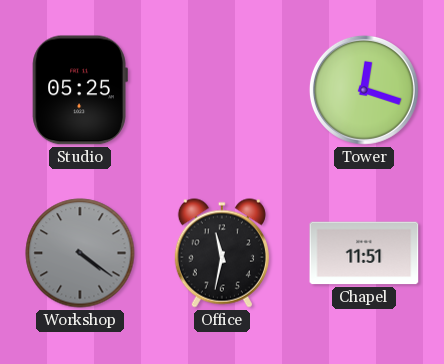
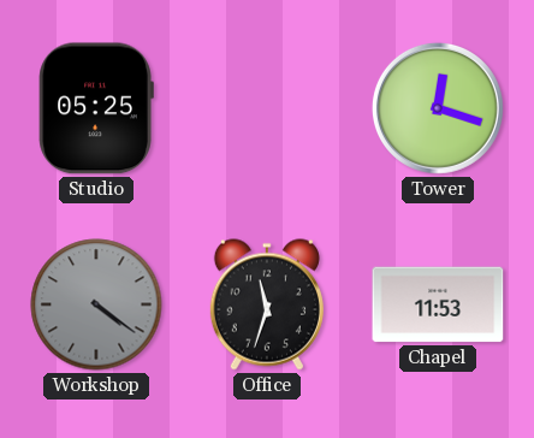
Office: 11:32 -> 11:33 (267, 304)
Chapel: 11:51 -> 11:53 (438, 304)
